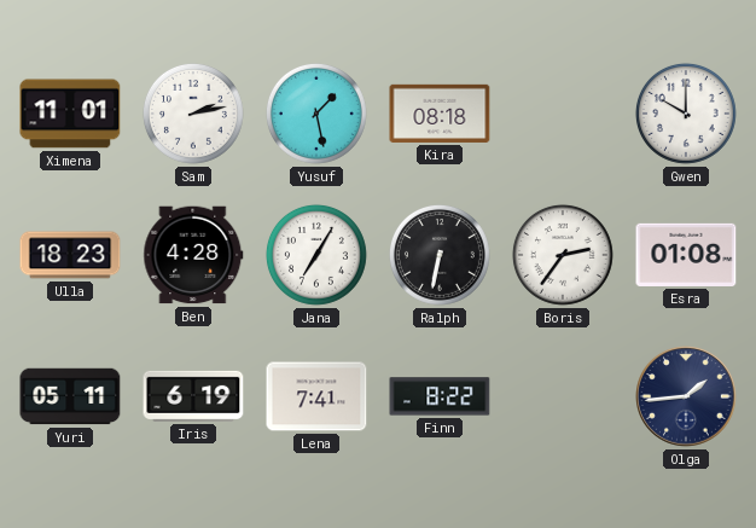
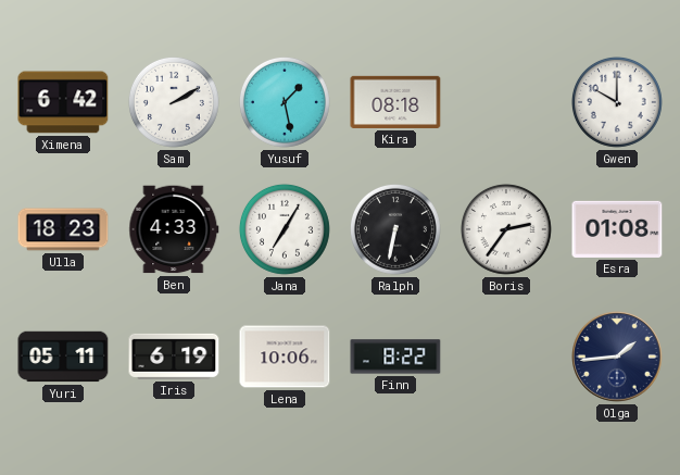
Ximena: 11:01 -> 6:42 (63, 102)
Sam: 2:13 -> 2:10 (174, 102)
Ben: 4:28 -> 4:33 (174, 229)
Lena: 7:41 -> 10:06 (285, 357)
